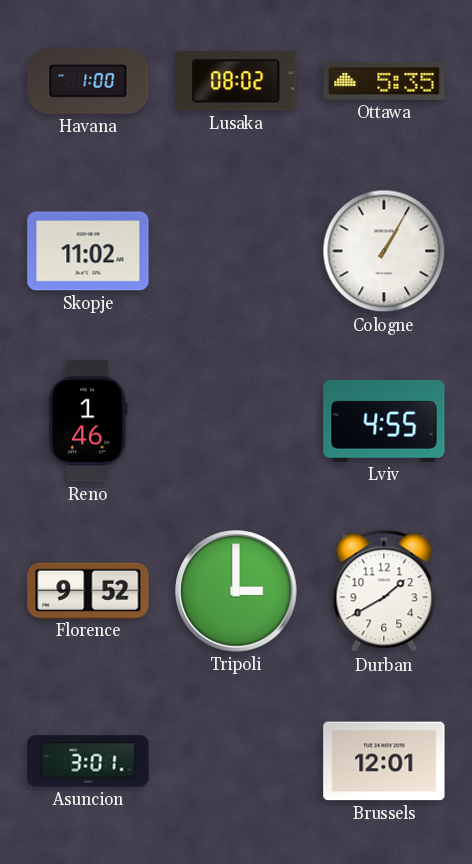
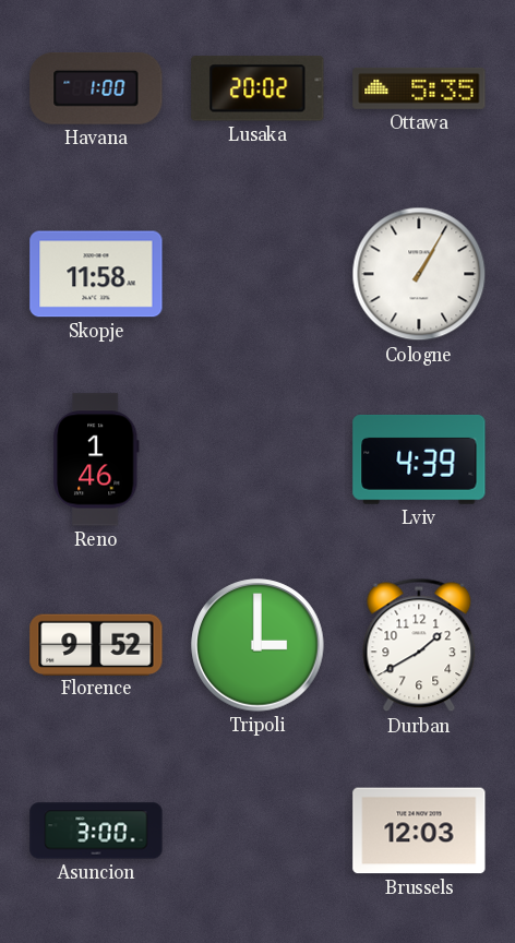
Lusaka: 08:02 -> 20:02 (257, 88)
Skopje: 11:02 -> 11:58 (96, 274)
Lviv: 4:55 -> 4:39 (419, 459)
Asuncion: 3:01 -> 3:00 (96, 831)
Brussels: 12:01 -> 12:03 (419, 831)
